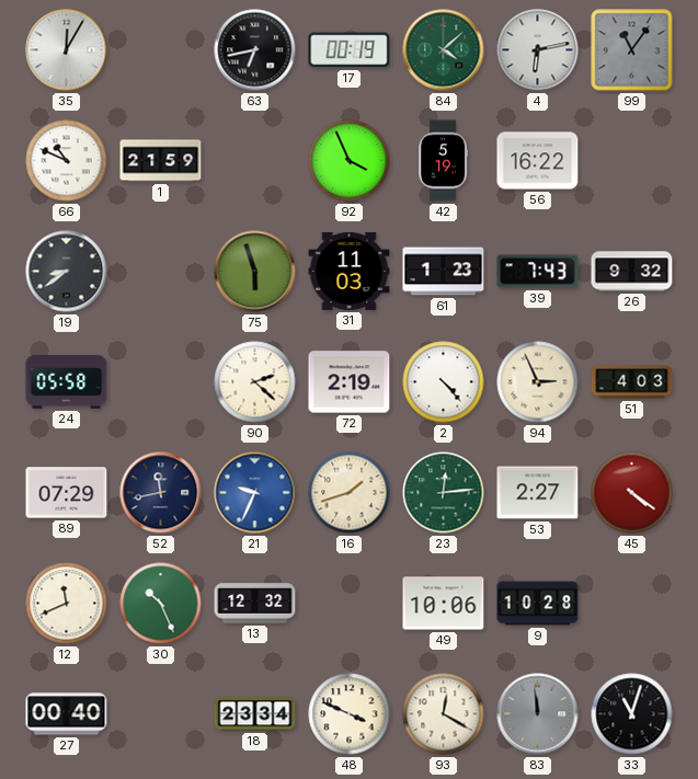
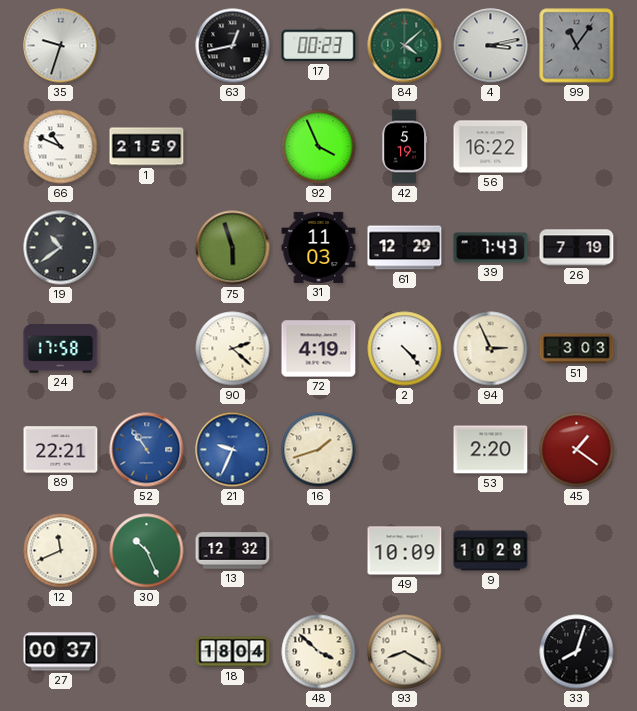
35: 12:05 -> 9:33 (61, 46)
63: 6:43 -> 12:43 (233, 46)
17: 00:19 -> 00:23 (319, 46)
4: 6:13 -> 3:13 (491, 46)
19: 8:39 -> 10:39 (61, 248)
61: 1:23 -> 12:29 (405, 248)
26: 9:32 -> 7:19 (577, 248)
24: 05:58 -> 17:58 (61, 349)
72: 2:19 -> 4:19 (319, 349)
51: 4:03 -> 3:03 (577, 349)
89: 07:29 -> 22:21 (61, 450)
52: 11:43 -> 10:54 (147, 450)
52 dial: navy -> blue (147, 450)
23: 12:14 -> none (444, 493)
53: 2:27 -> 2:20 (491, 450)
45: 4:21 -> 1:21 (577, 450)
49: 10:06 -> 10:09 (405, 551)
27: 00:40 -> 00:37 (61, 652)
18: 23:34 -> 18:04 (233, 652)
48: 3:49 -> 3:52 (319, 652)
93: 12:20 -> 8:20 (405, 652)
83: 11:59 -> none (538, 714)
33: 11:03 -> 8:03 (577, 652)
